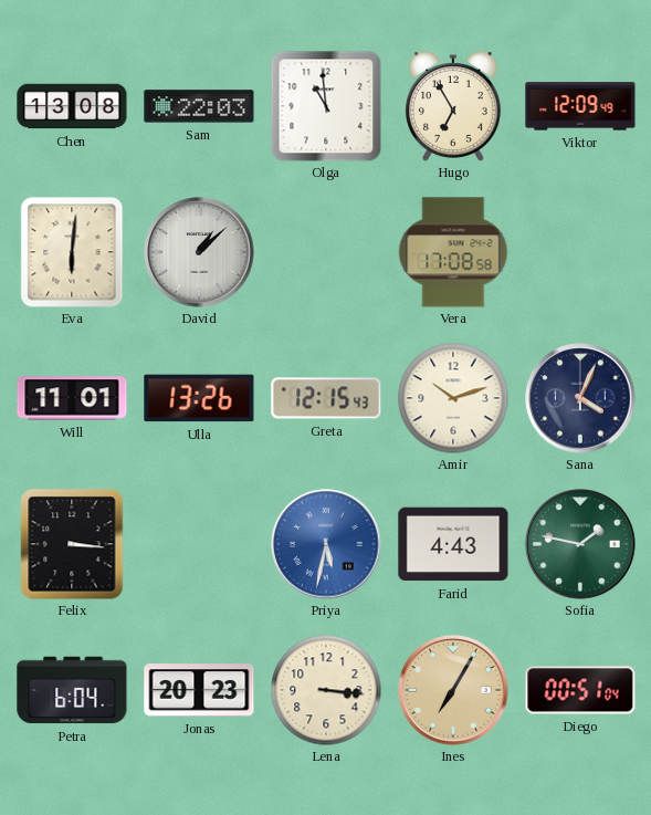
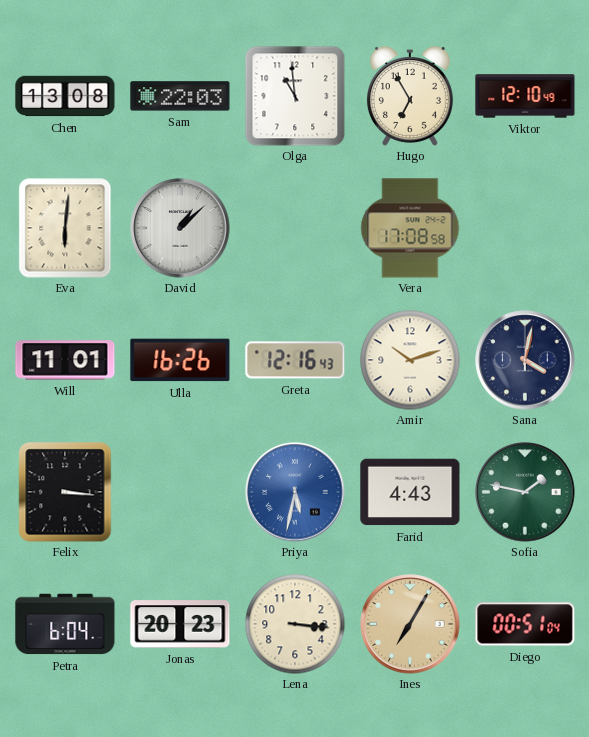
Viktor: 12:09 -> 12:10 (525, 96)
Ulla: 13:26 -> 16:26 (180, 360)
Greta: 12:15 -> 12:16 (295, 360)
Sana: 4:04 -> 4:02 (525, 360)
